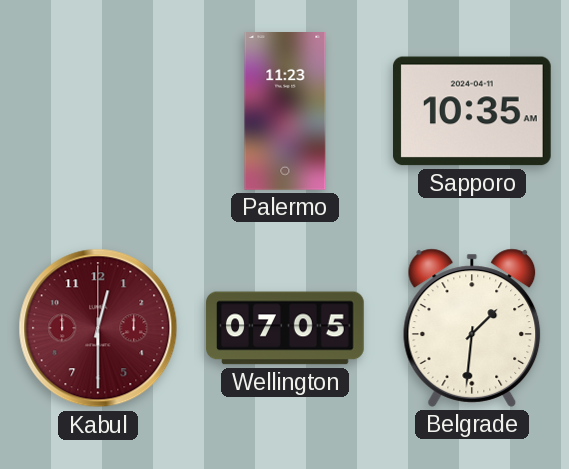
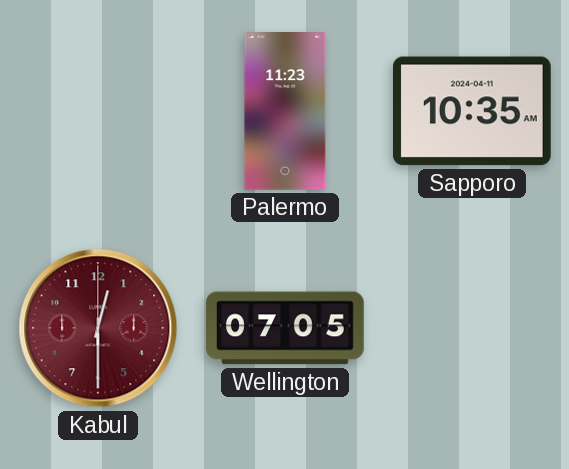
Belgrade: 1:31 -> none (472, 328)
